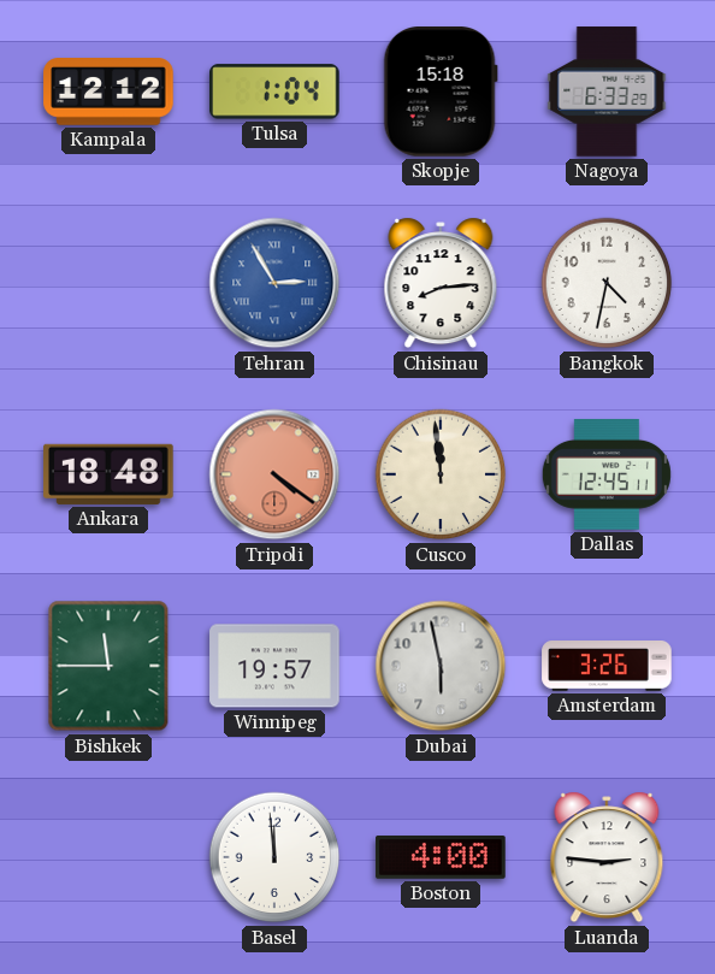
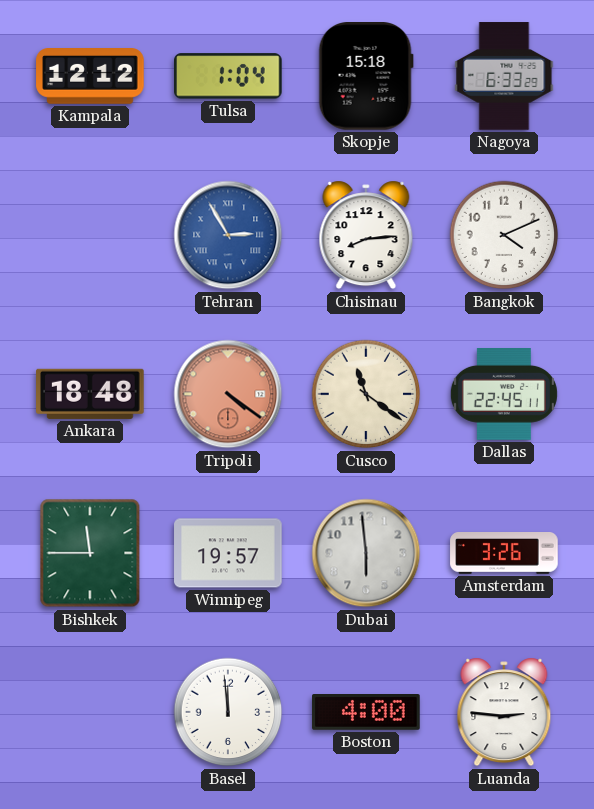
Bangkok: 4:32 -> 4:11 (504, 235)
Cusco: 11:59 -> 11:21 (366, 394)
Dallas: 12:45 -> 22:45 (504, 395)
Dubai: 5:58 -> 5:59 (366, 553)
